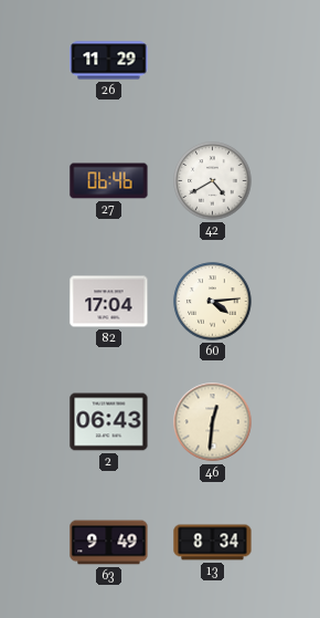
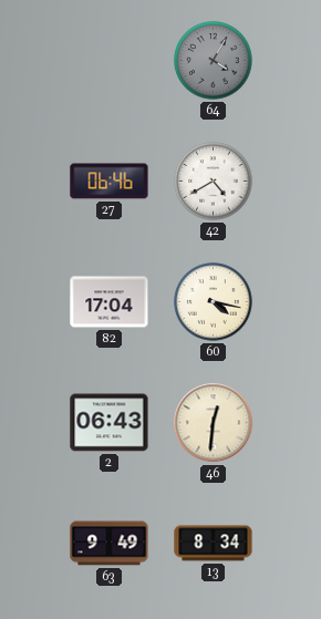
26: 11:29 -> none (109, 61)
64: none -> 4:05 (214, 61)
60: 4:14 -> 4:17 (214, 302)
